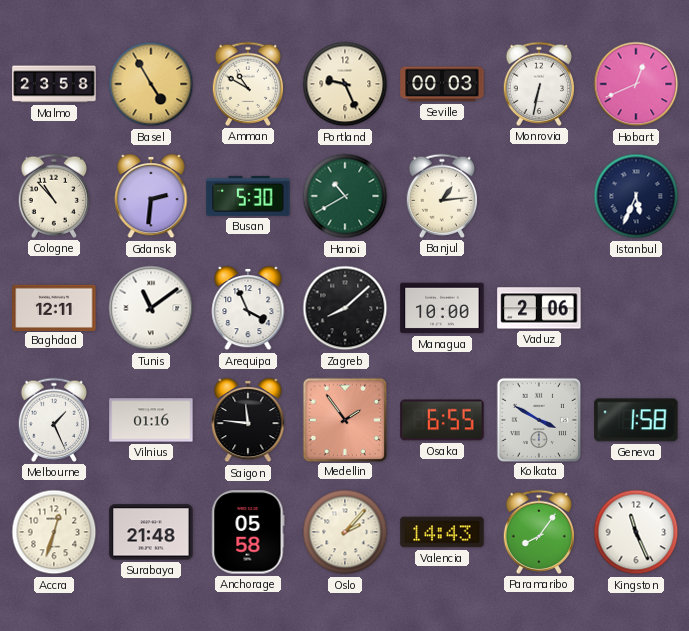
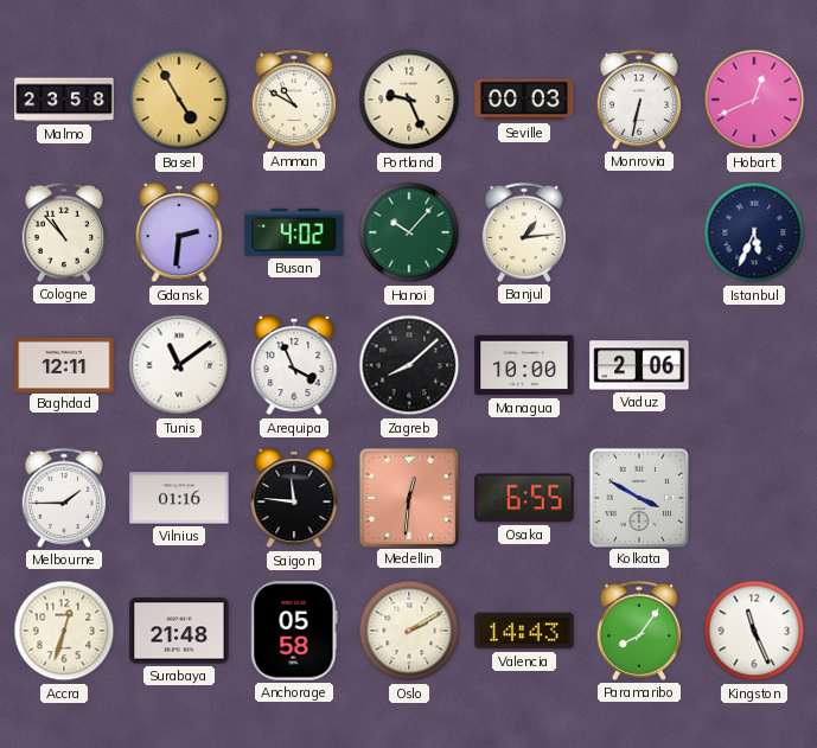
Busan: 5:30 -> 4:02 (294, 232)
Hanoi: 10:40 -> 10:07 (409, 232)
Melbourne: 1:26 -> 1:45 (64, 498)
Medellin: 1:54 -> 12:31 (408, 497)
Geneva: 1:58 -> none (636, 420)
Oslo: 2:07 -> 2:10 (409, 631)
